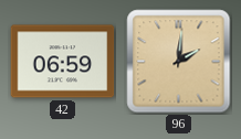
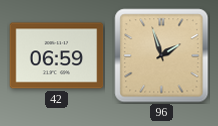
96: 2:01 -> 1:57 (162, 56)
